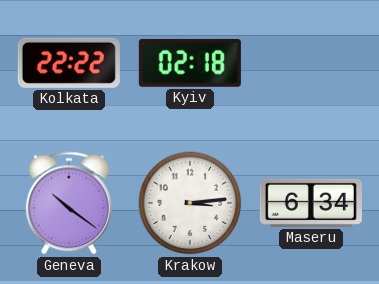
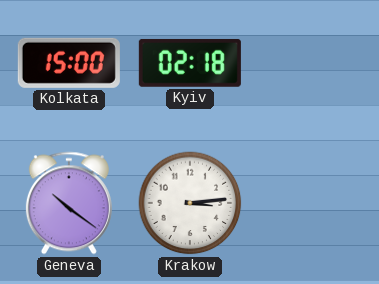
Kolkata: 22:22 -> 15:00 (69, 63)
Maseru: 6:34 -> none (311, 203)
